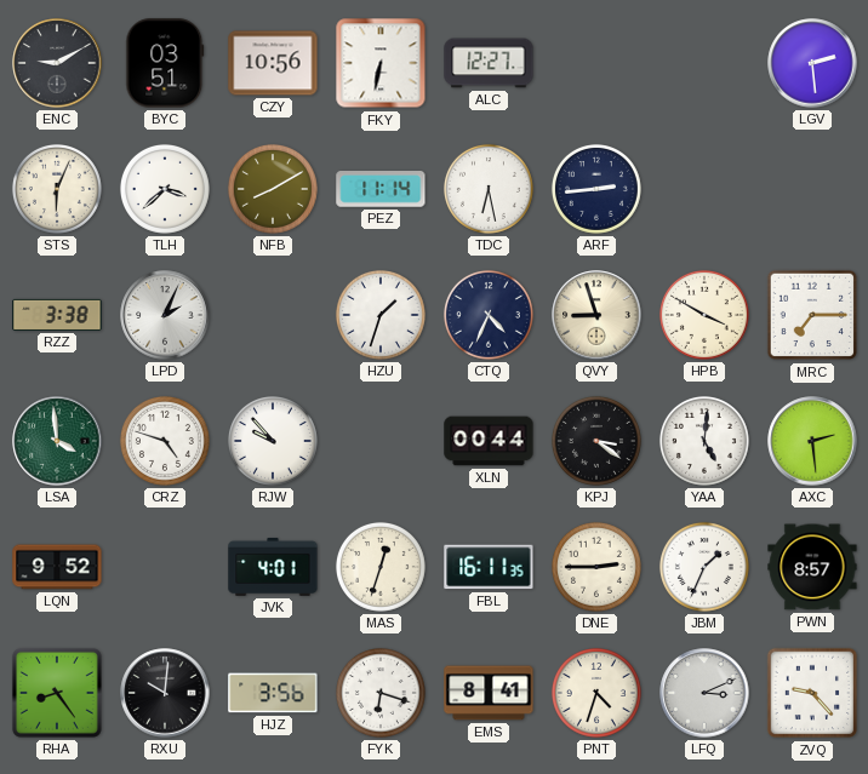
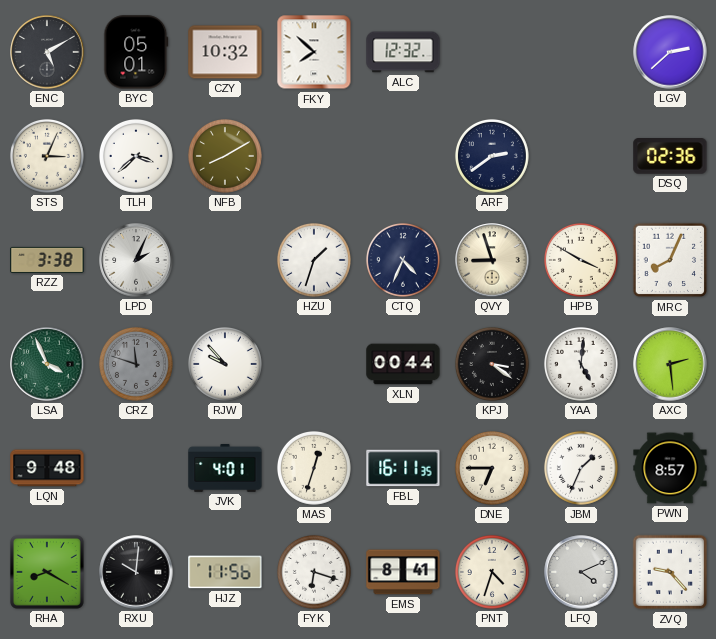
ENC: 9:10 -> 5:10 (47, 52)
BYC: 03:51 -> 05:01 (136, 52)
CZY: 10:56 -> 10:32 (225, 52)
FKY: 6:32 -> 7:52 (314, 52)
ALC: 12:27 -> 12:32 (403, 52)
LGV: 2:29 -> 2:38 (670, 52)
STS: 6:04 -> 3:04 (47, 156)
PEZ: 11:14 -> none (381, 189)
TDC: 6:28 -> none (489, 189)
ARF: 2:44 -> 2:39 (492, 156)
DSQ: none -> 02:36 (670, 157)
MRC: 7:15 -> 8:04 (670, 260)
LSA: 3:59 -> 3:56 (47, 364)
CRZ: 4:48 -> 11:48 (136, 364)
CRZ dial: white -> grey (136, 364)
LQN: 9:52 -> 9:48 (47, 468)
DNE: 2:45 -> 6:45 (492, 468)
RHA: 8:24 -> 8:20 (47, 572)
HJZ: 3:56 -> 11:56 (225, 572)
LFQ: 3:11 -> 4:11 (581, 572)
